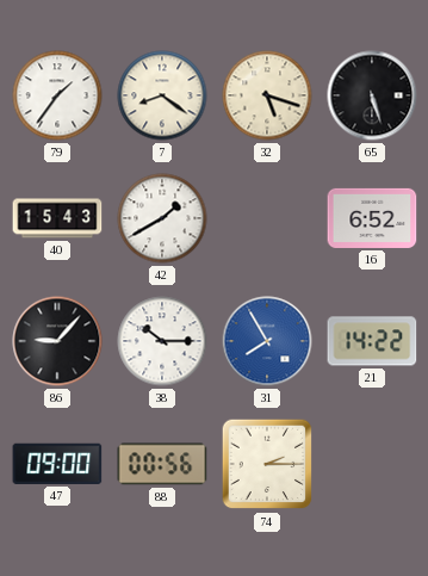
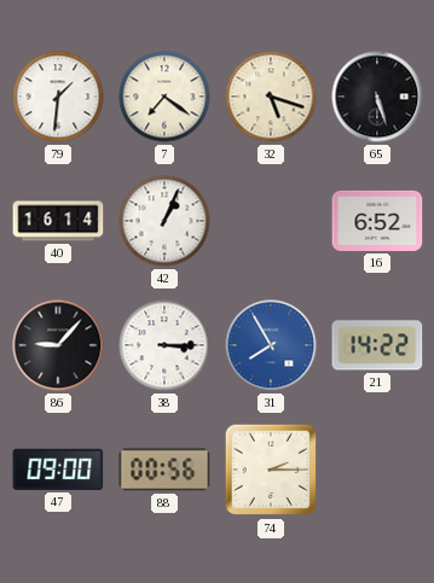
79: 1:36 -> 1:31 (58, 97)
7: 8:21 -> 7:21 (164, 97)
40: 15:43 -> 16:14 (58, 221)
42: 1:40 -> 1:04 (164, 221)
38: 10:15 -> 3:15 (164, 345)
